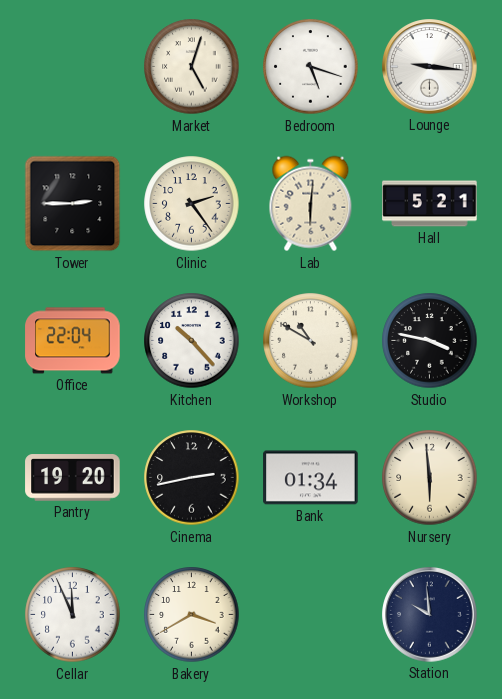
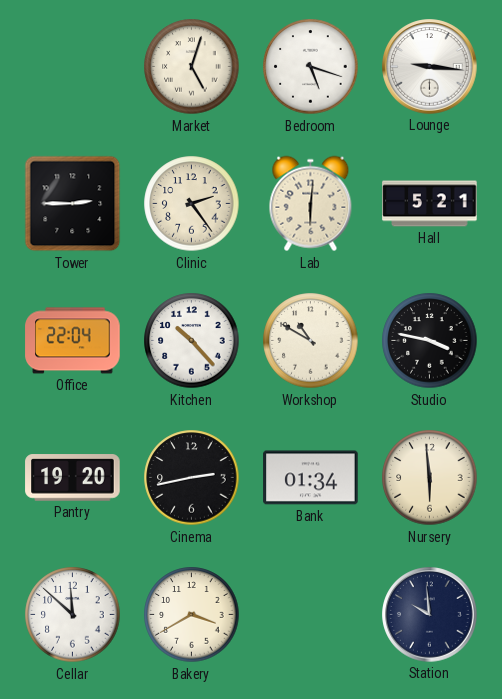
Cellar: 11:56 -> 11:52 (73, 615)
